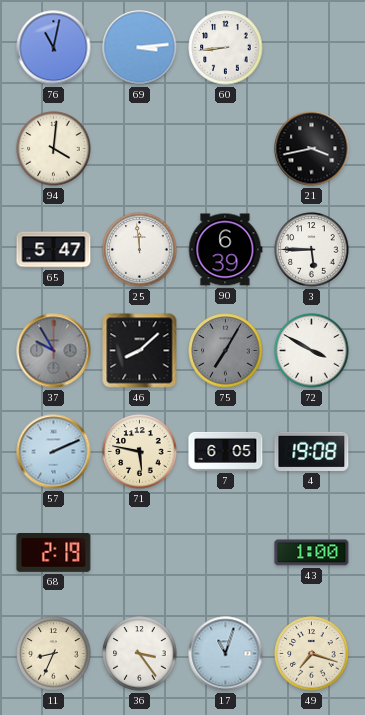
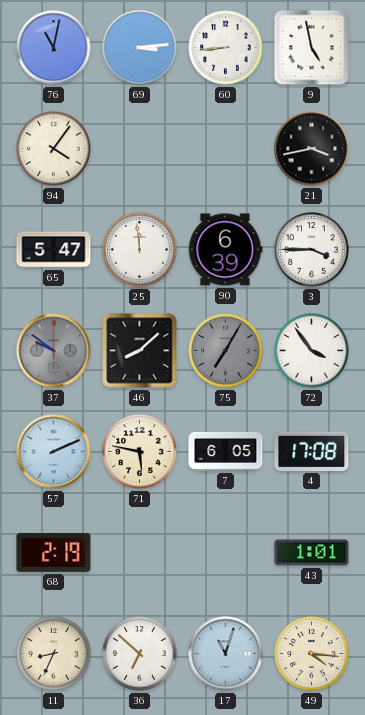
9: none -> 4:58 (312, 48)
94: 4:01 -> 4:06 (54, 149)
3: 5:45 -> 3:45 (312, 250)
37: 9:55 -> 9:51 (54, 351)
72: 3:50 -> 3:54 (312, 351)
4: 19:08 -> 17:08 (312, 451)
43: 1:00 -> 1:01 (312, 553)
36: 3:24 -> 6:52 (140, 654)
49: 7:18 -> 4:16 (312, 654)
